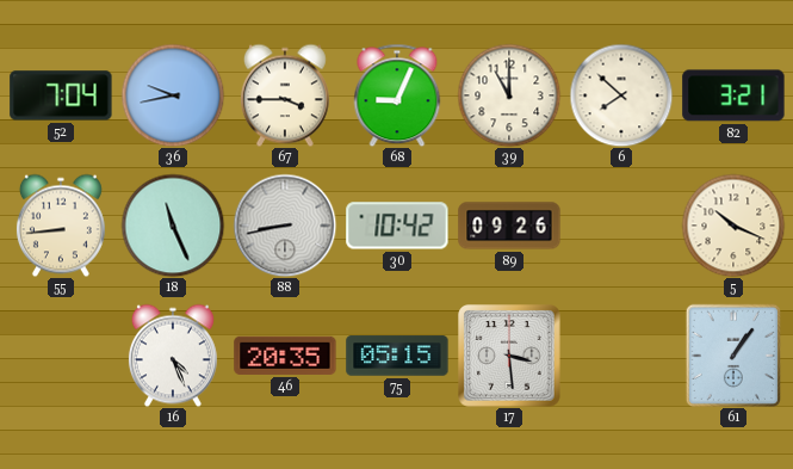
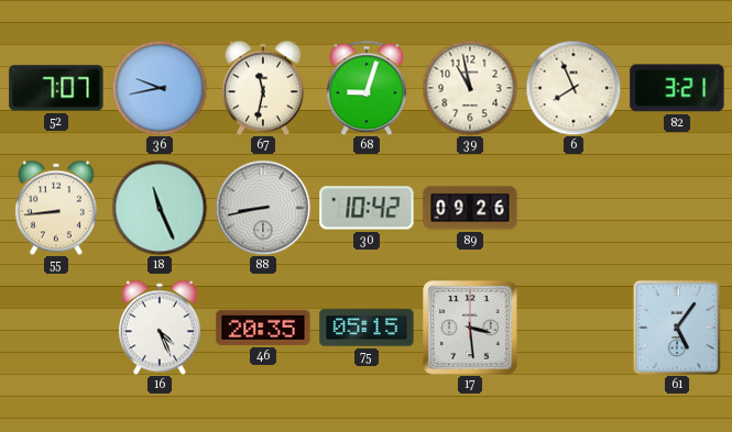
52: 7:04 -> 7:07 (56, 88)
67: 3:45 -> 11:32 (263, 88)
68: 9:04 -> 9:03 (367, 88)
39: 11:00 -> 10:58 (470, 88)
6: 7:52 -> 7:56 (573, 88)
5: 10:19 -> none (733, 226)
61: 1:06 -> 5:06 (676, 326)
